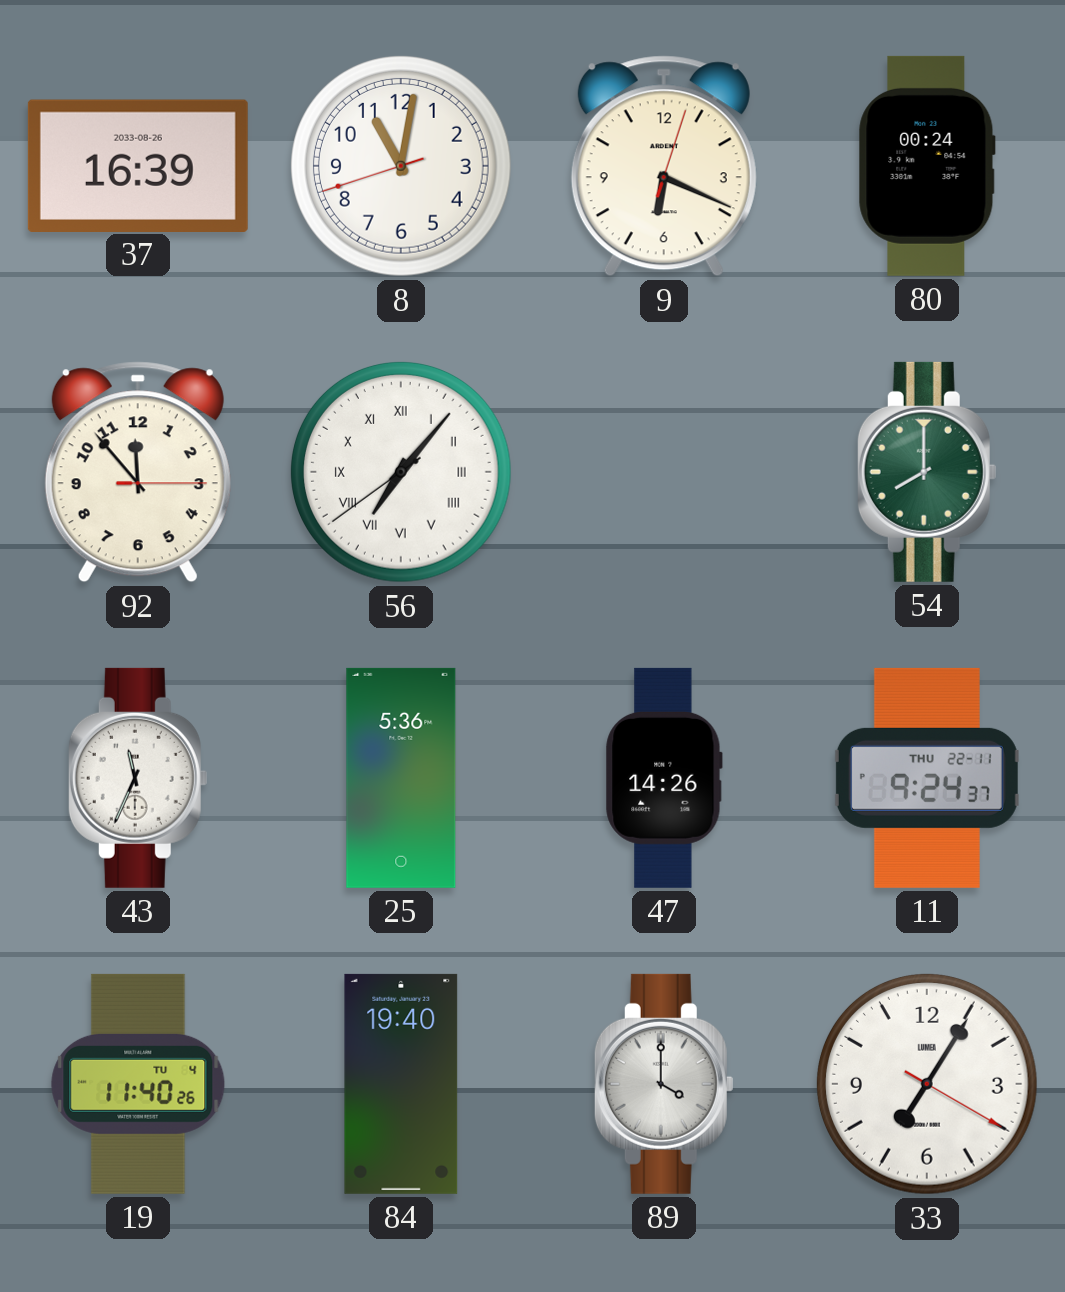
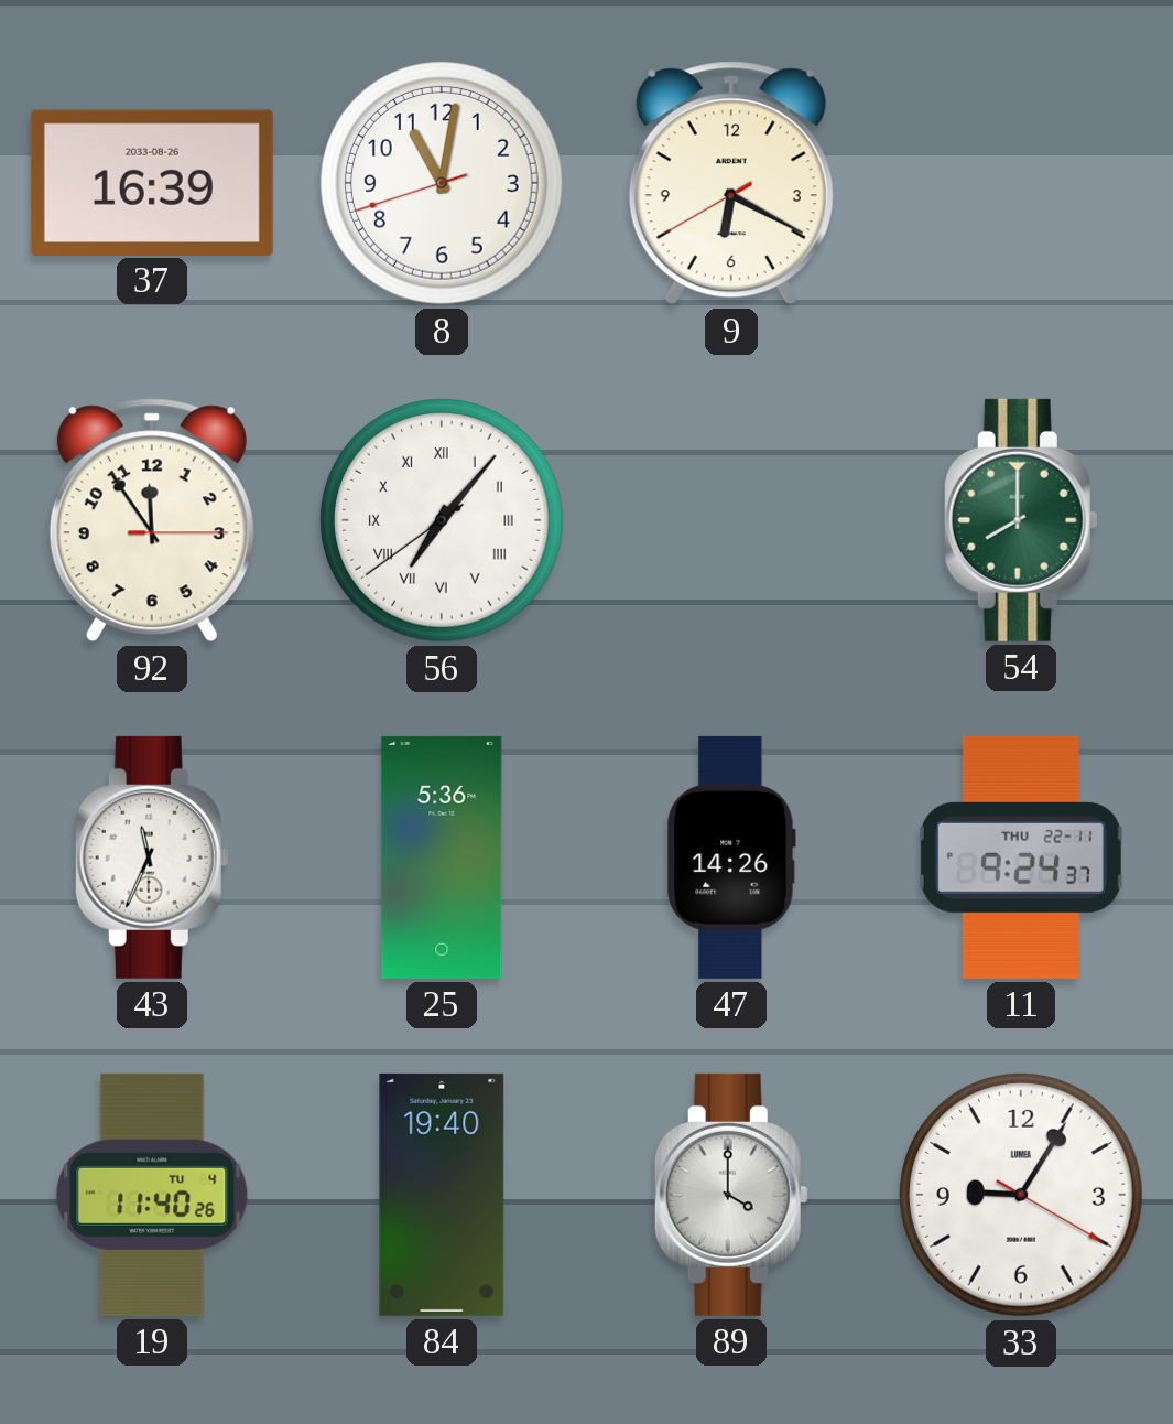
9: 6:19:03 -> 6:19:40 (731, 183)
80: 00:24 -> none (927, 166)
92: 11:53 -> 11:54 (152, 520)
33: 7:05 -> 9:05 (1022, 1196)
